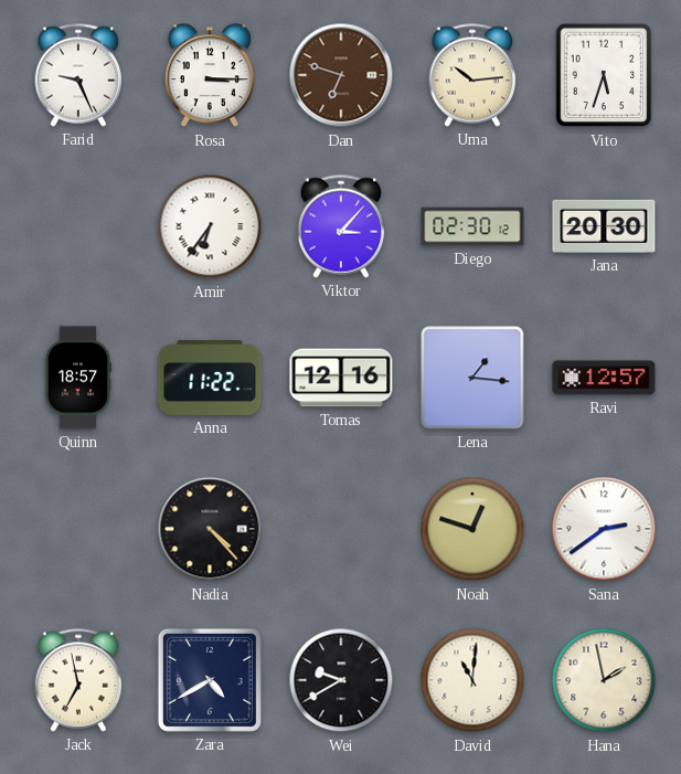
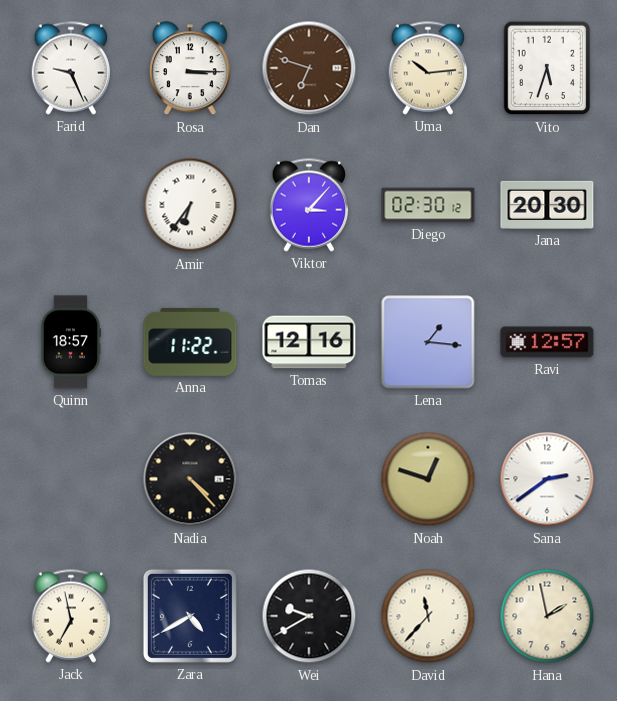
David: 11:01 -> 11:37 (428, 616)
